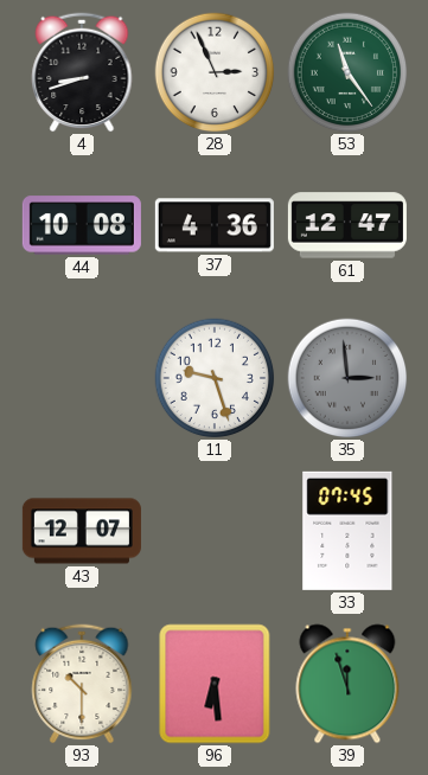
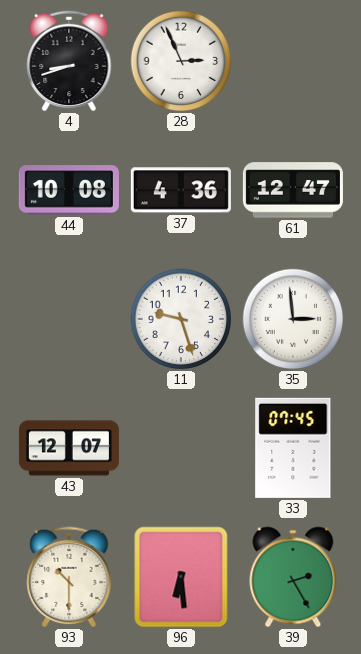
53: 11:24 -> none (347, 72)
35 dial: grey -> white (293, 319)
39: 11:57 -> 2:25 (293, 577)
